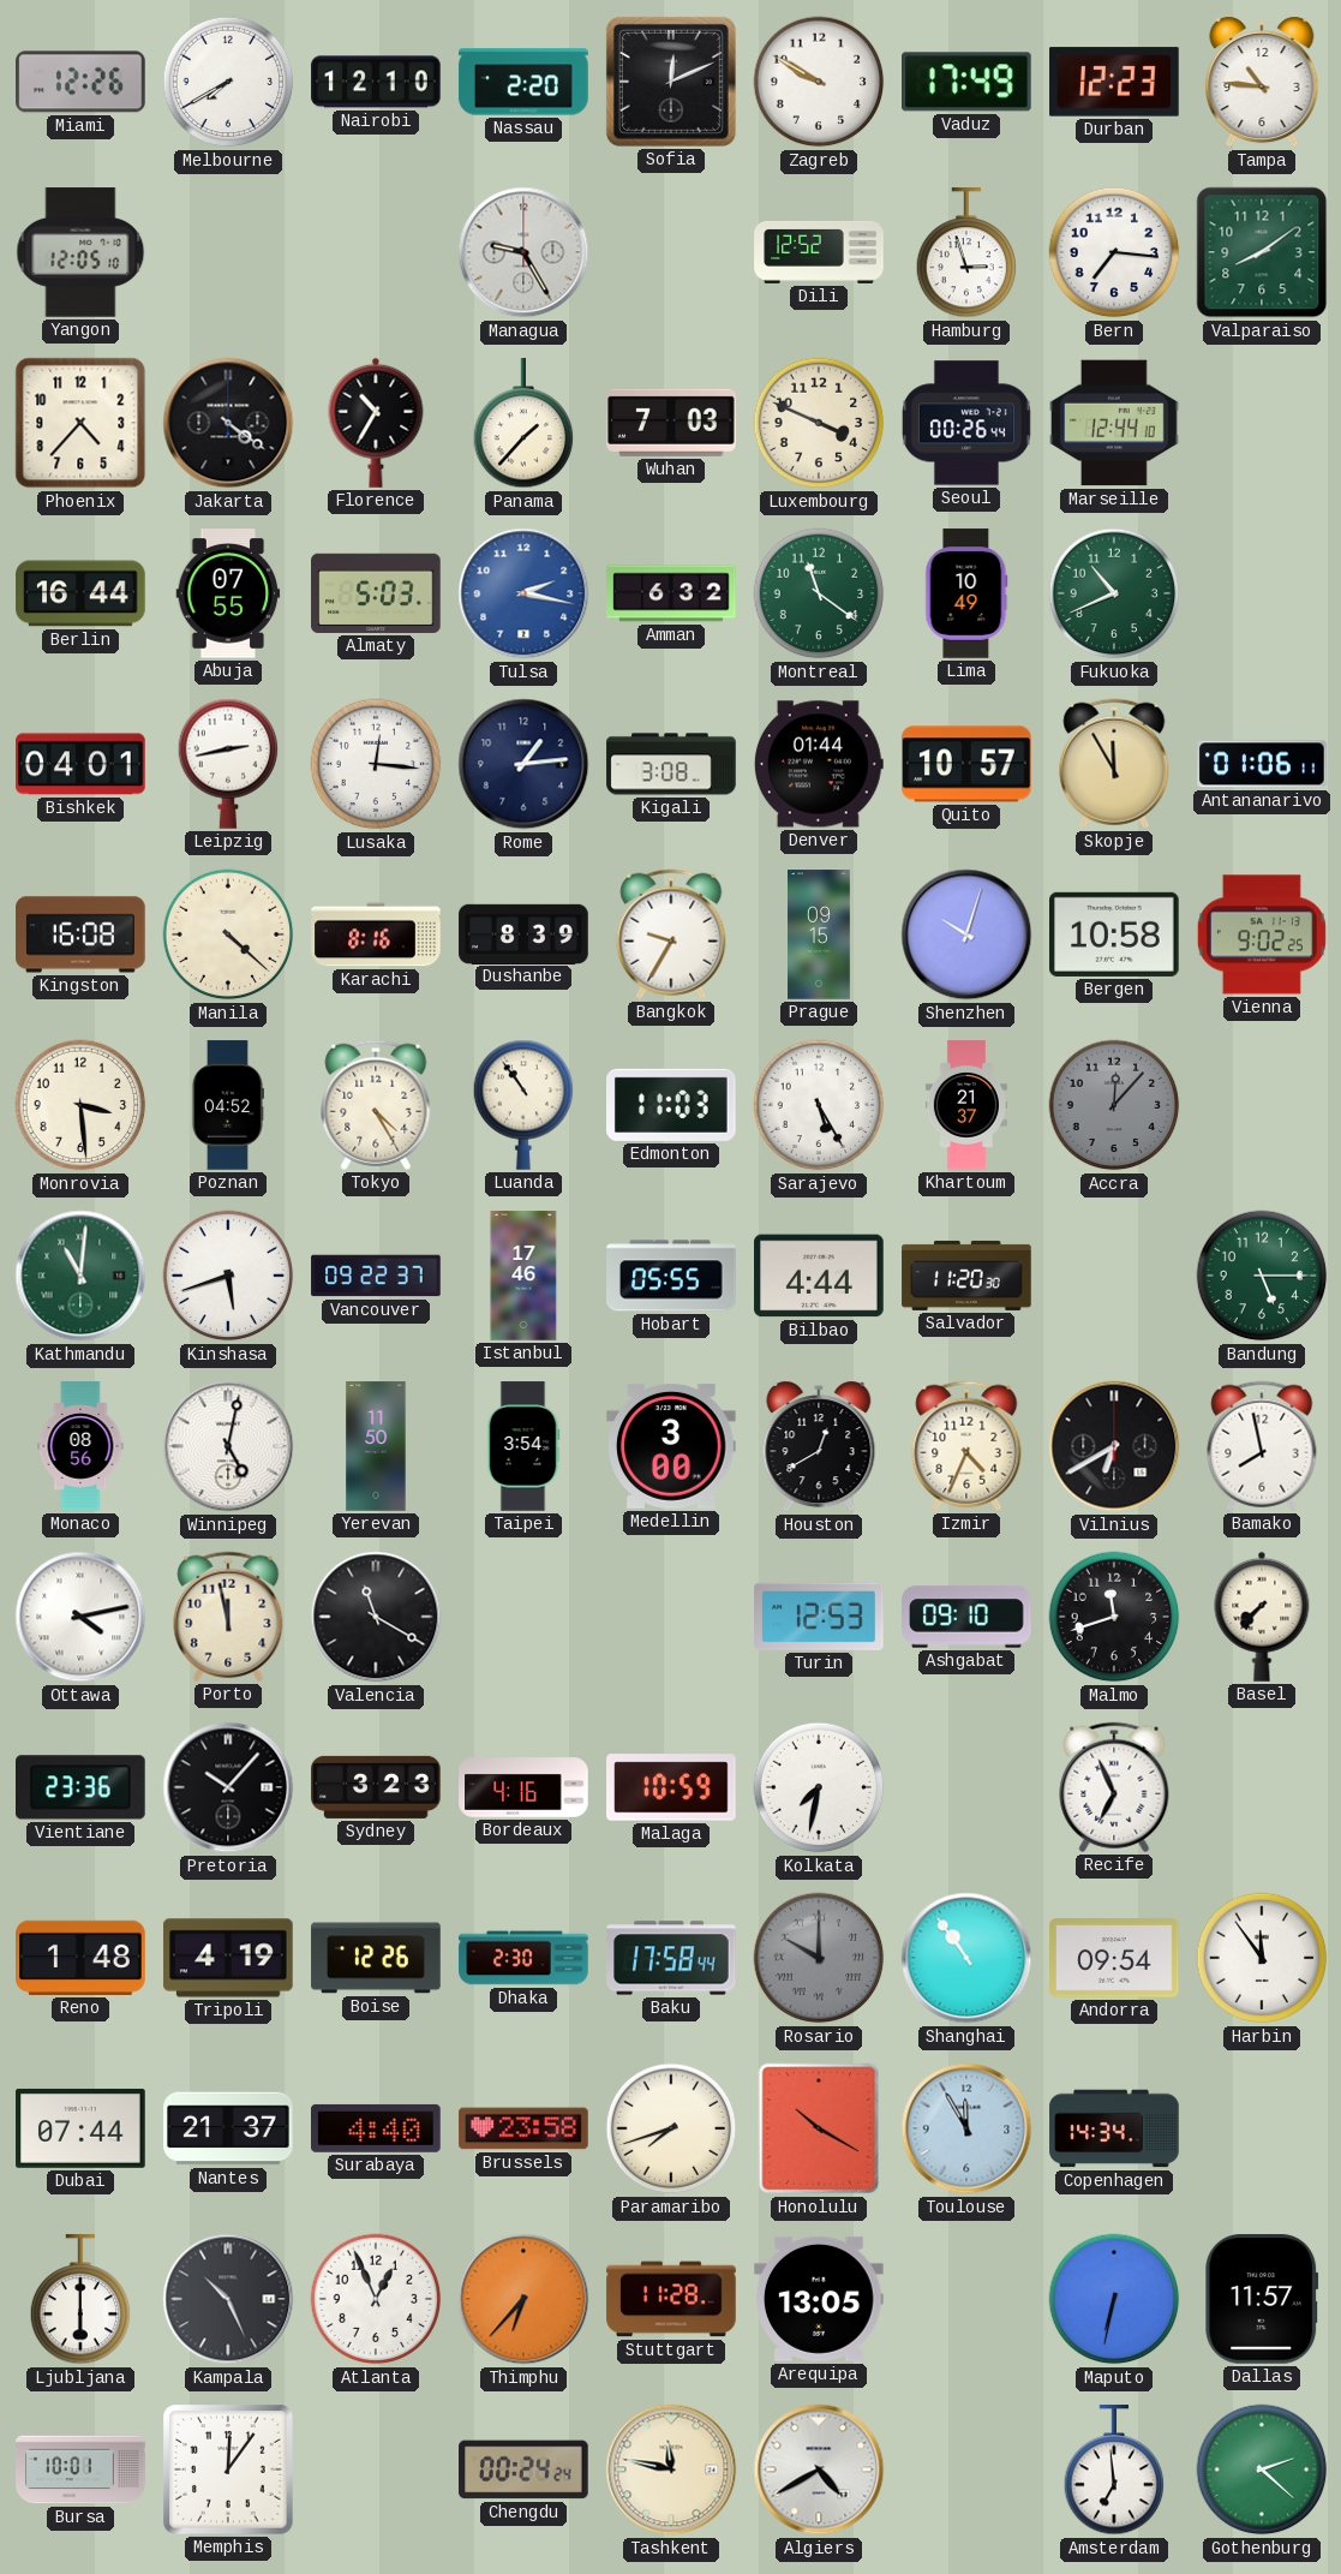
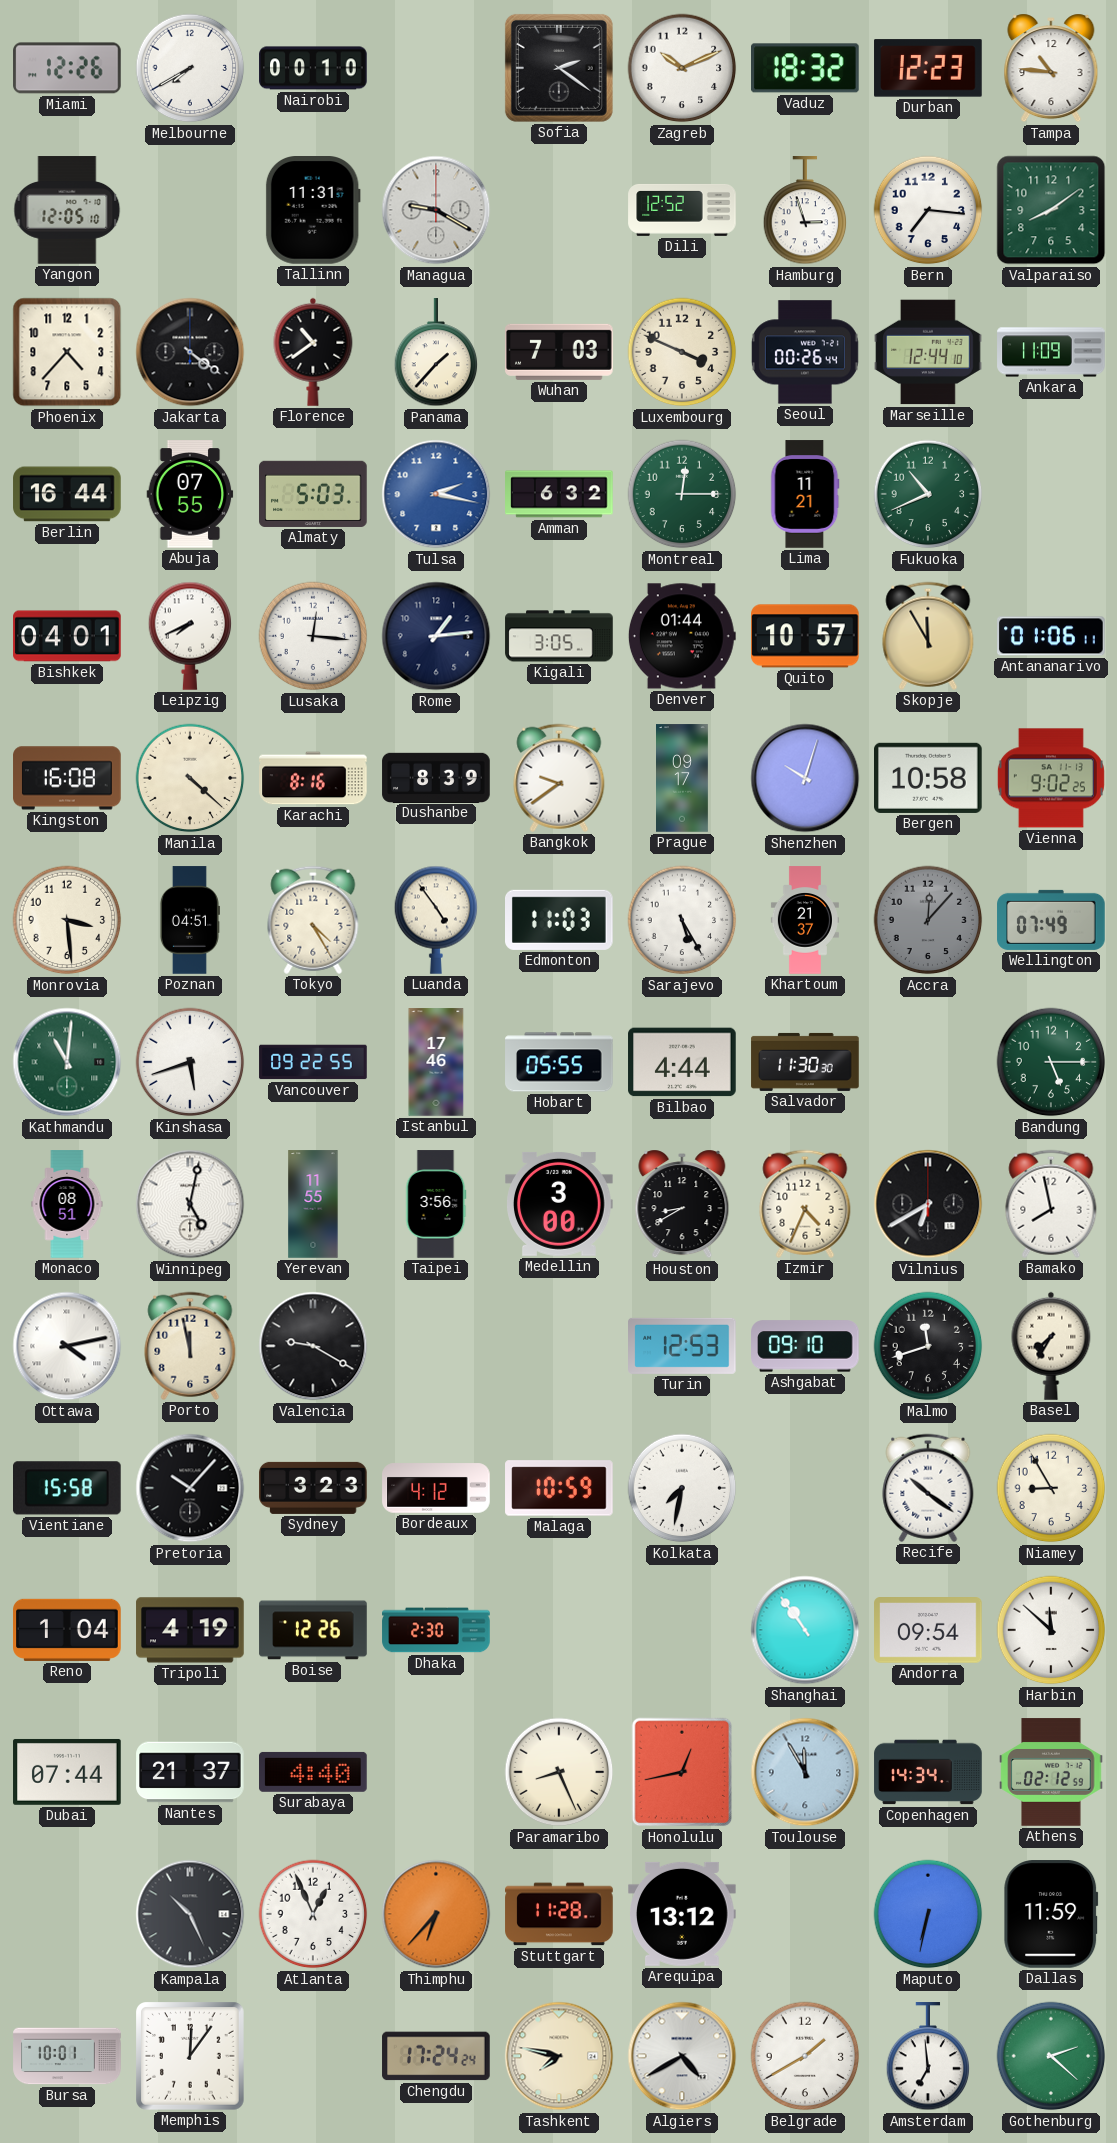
Nairobi: 12:10 -> 00:10 (313, 68)
Nassau: 2:20 -> none (523, 82)
Sofia: 12:11 -> 2:21 (559, 68)
Zagreb: 9:50 -> 10:11 (682, 68)
Vaduz: 17:49 -> 18:32 (806, 68)
Tallinn: none -> 11:31 (313, 210)
Managua: 9:25 -> 9:20 (436, 210)
Florence: 10:35 -> 10:39 (313, 352)
Ankara: none -> 11:09 (1051, 352)
Montreal: 11:21 -> 12:15 (682, 494)
Lima: 10:49 -> 11:21 (805, 494)
Leipzig: 2:43 -> 7:41 (190, 636)
Kigali: 3:08 -> 3:05 (559, 636)
Bangkok: 9:35 -> 9:39 (559, 778)
Prague: 09:15 -> 09:17 (683, 778)
Poznan: 04:52 -> 04:51 (189, 920)
Luanda: 10:54 -> 4:54 (436, 920)
Wellington: none -> 07:49 (1051, 920)
Vancouver: 09:22:37 -> 09:22:55 (313, 1062)
Salvador: 11:20 -> 11:30 (805, 1062)
Monaco: 08:56 -> 08:51 (67, 1204)
Yerevan: 11:50 -> 11:55 (313, 1204)
Taipei: 3:54 -> 3:56 (436, 1204)
Houston: 12:40 -> 8:40 (682, 1204)
Valencia: 11:20 -> 9:20 (313, 1346)
Basel: 7:37 -> 7:35 (1051, 1346)
Vientiane: 23:36 -> 15:58 (68, 1488)
Bordeaux: 4:16 -> 4:12 (436, 1488)
Recife: 6:56 -> 10:21 (928, 1488)
Niamey: none -> 8:55 (1051, 1488)
Reno: 1:48 -> 1:04 (67, 1630)
Baku: 17:58 -> none (671, 1958)
Rosario: 10:00 -> none (819, 1958)
Harbin: 11:54 -> 11:52 (1051, 1630)
Brussels: 23:58 -> none (523, 2128)
Paramaribo: 7:42 -> 8:26 (559, 1772)
Honolulu: 10:20 -> 12:43 (682, 1772)
Athens: none -> 02:12 (1051, 1772)
Ljubljana: 6:00 -> none (80, 2300)
Arequipa: 13:05 -> 13:12 (682, 1914)
Dallas: 11:57 -> 11:59 (1051, 1914)
Chengdu: 00:24 -> 17:24 (436, 2056)
Tashkent: 11:47 -> 7:47 (559, 2056)
Belgrade: none -> 1:40 (805, 2056)
